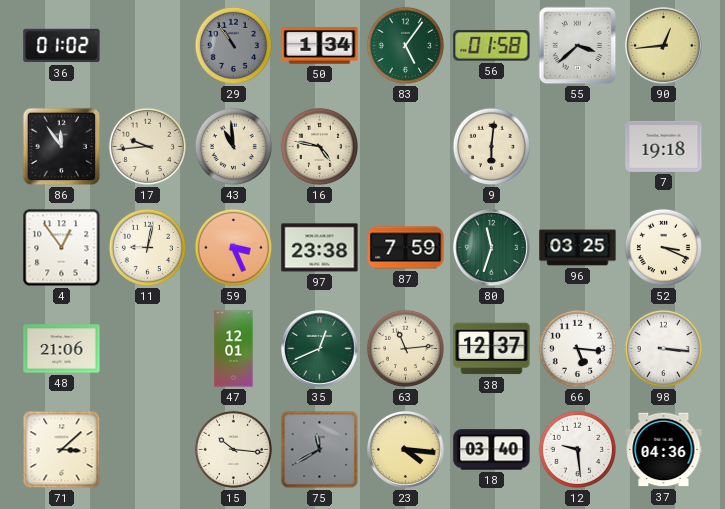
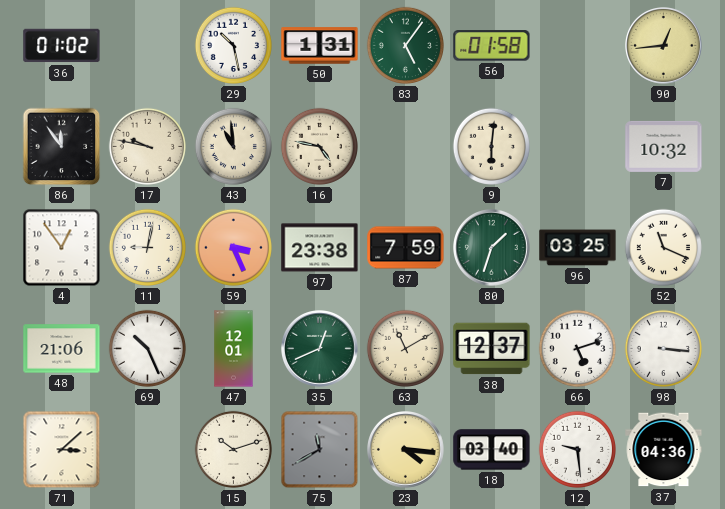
29: 10:54 -> 10:28 (233, 45)
29 dial: grey -> white (233, 45)
50: 1:34 -> 1:31 (320, 46)
55: 3:38 -> none (578, 46)
17: 9:44 -> 9:47 (147, 146)
7: 19:18 -> 10:32 (664, 146)
80: 11:33 -> 1:33 (492, 248)
52: 3:19 -> 11:19 (663, 247)
69: none -> 10:26 (147, 348)
63: 11:14 -> 11:10 (405, 348)
66: 5:16 -> 5:12 (577, 348)
15: 10:16 -> 10:12 (233, 449)
